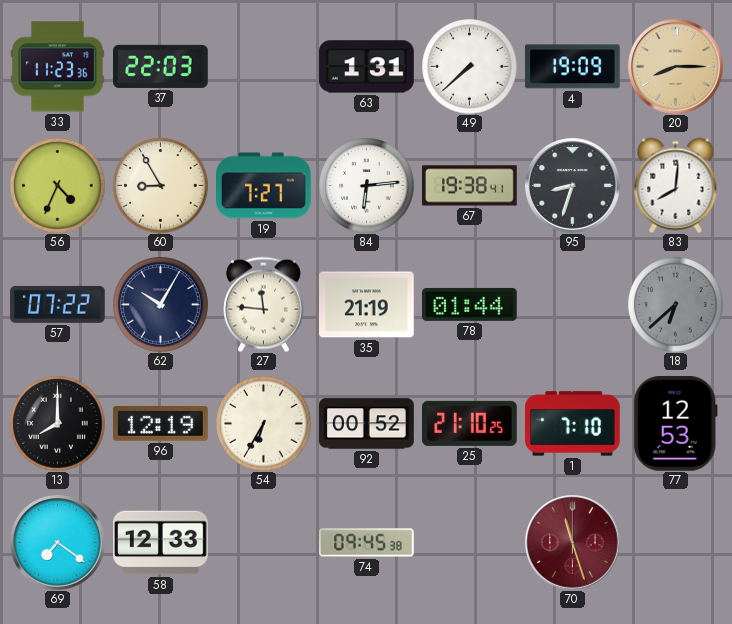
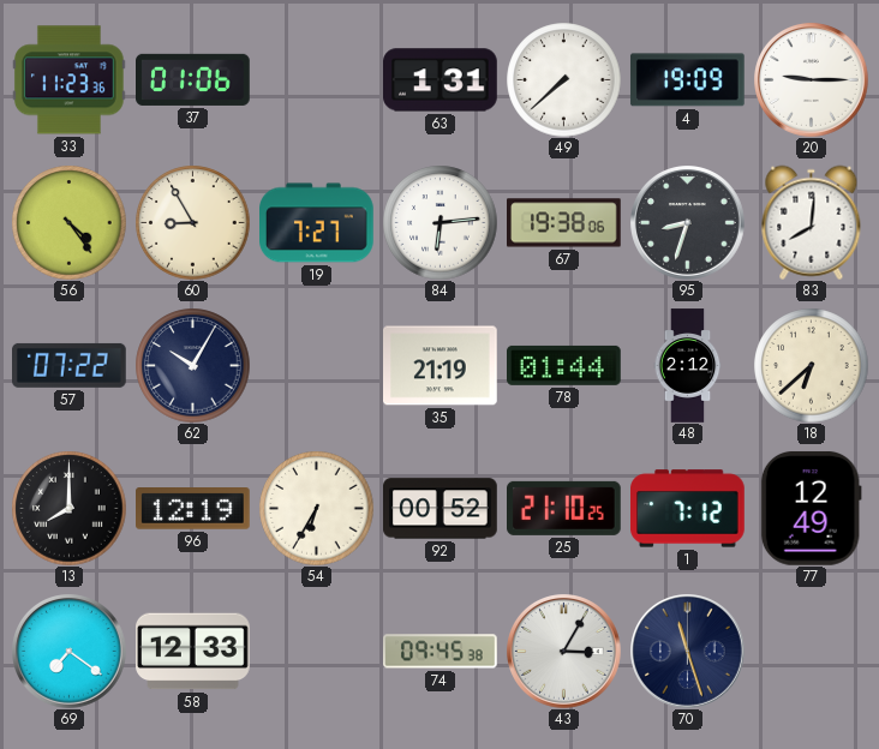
37: 22:03 -> 01:06 (193, 79)
20: 8:15 -> 9:15 (812, 80)
20 dial: champagne -> white (812, 80)
56: 4:34 -> 4:24 (68, 222)
67: 19:38:41 -> 19:38:06 (564, 223)
27: 11:46 -> none (264, 304)
48: none -> 2:12 (688, 366)
18 dial: grey -> cream (811, 365)
1: 7:10 -> 7:12 (688, 509)
77: 12:53 -> 12:49 (811, 509)
43: none -> 3:05 (564, 652)
70 dial: burgundy -> navy (688, 652)
